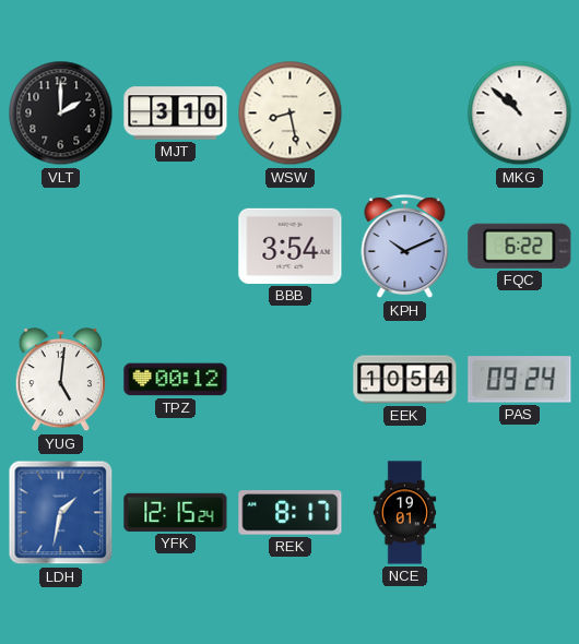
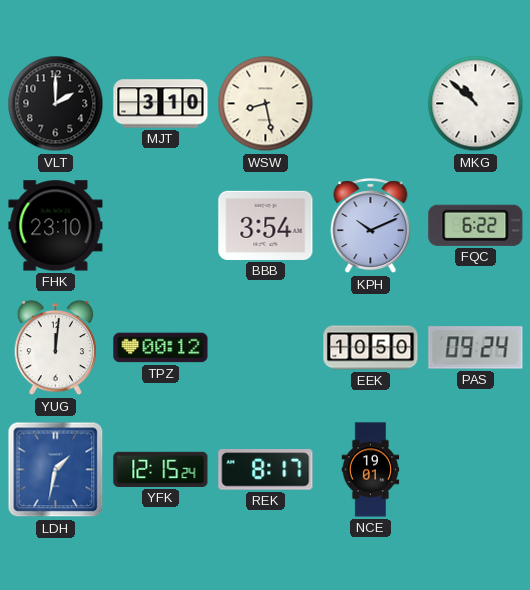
FHK: none -> 23:10 (56, 226)
YUG: 5:01 -> 12:01 (55, 348)
EEK: 10:54 -> 10:50 (371, 348)
